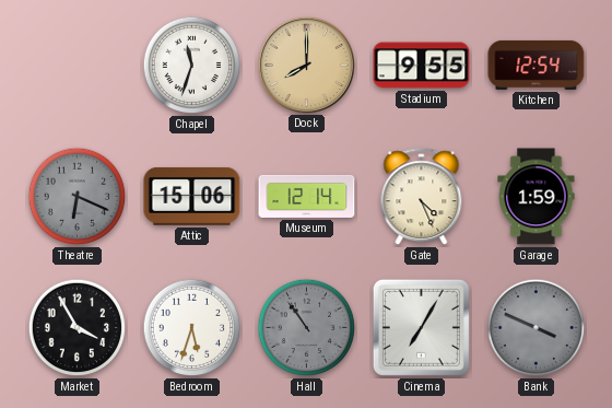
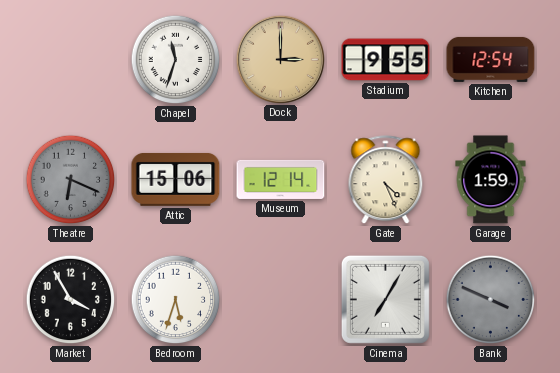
Dock: 8:00 -> 3:00 (280, 59)
Hall: 10:54 -> none (307, 328)
